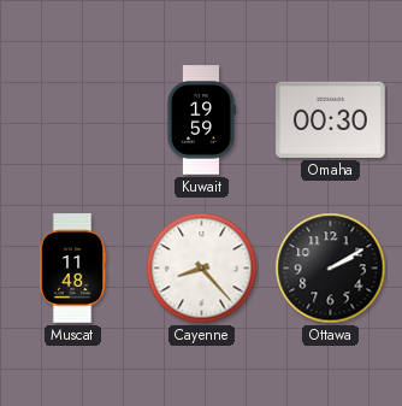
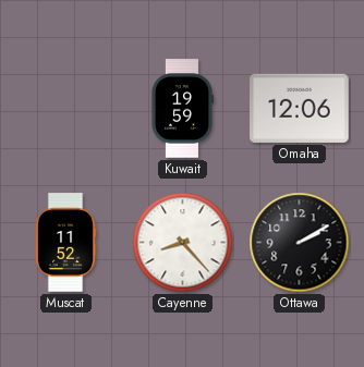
Omaha: 00:30 -> 12:06 (300, 108)
Muscat: 11:48 -> 11:52 (65, 243)
